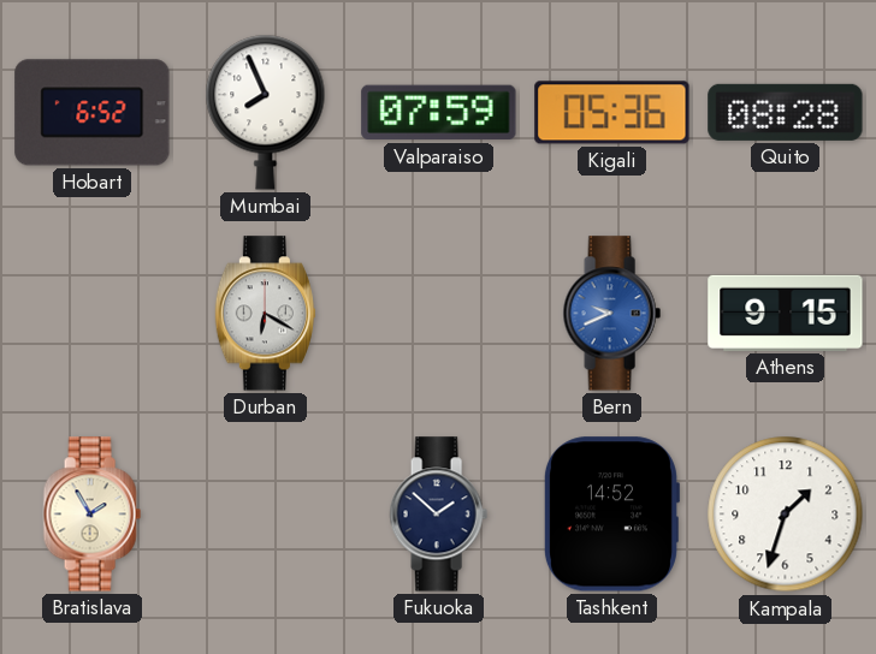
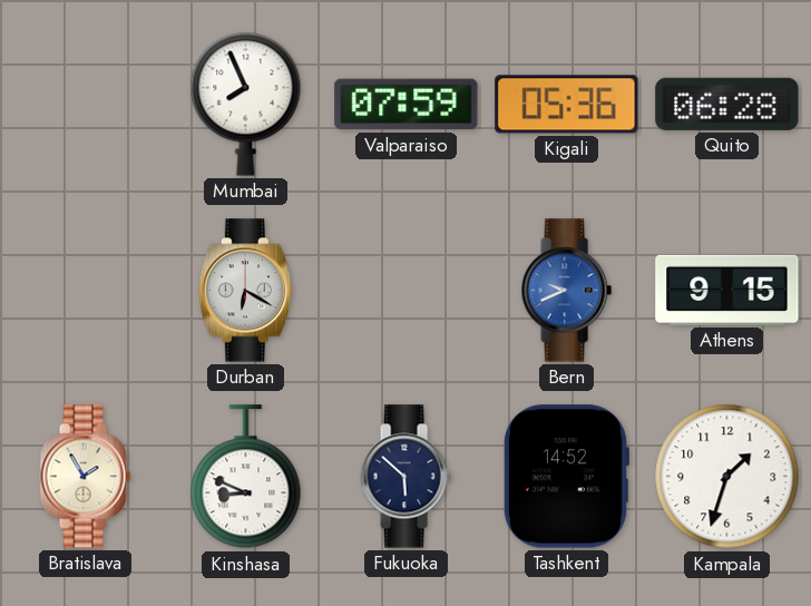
Hobart: 6:52 -> none (93, 113)
Quito: 08:28 -> 06:28 (727, 104)
Kinshasa: none -> 8:49 (246, 477)
Fukuoka: 1:52 -> 5:52 (405, 477)
